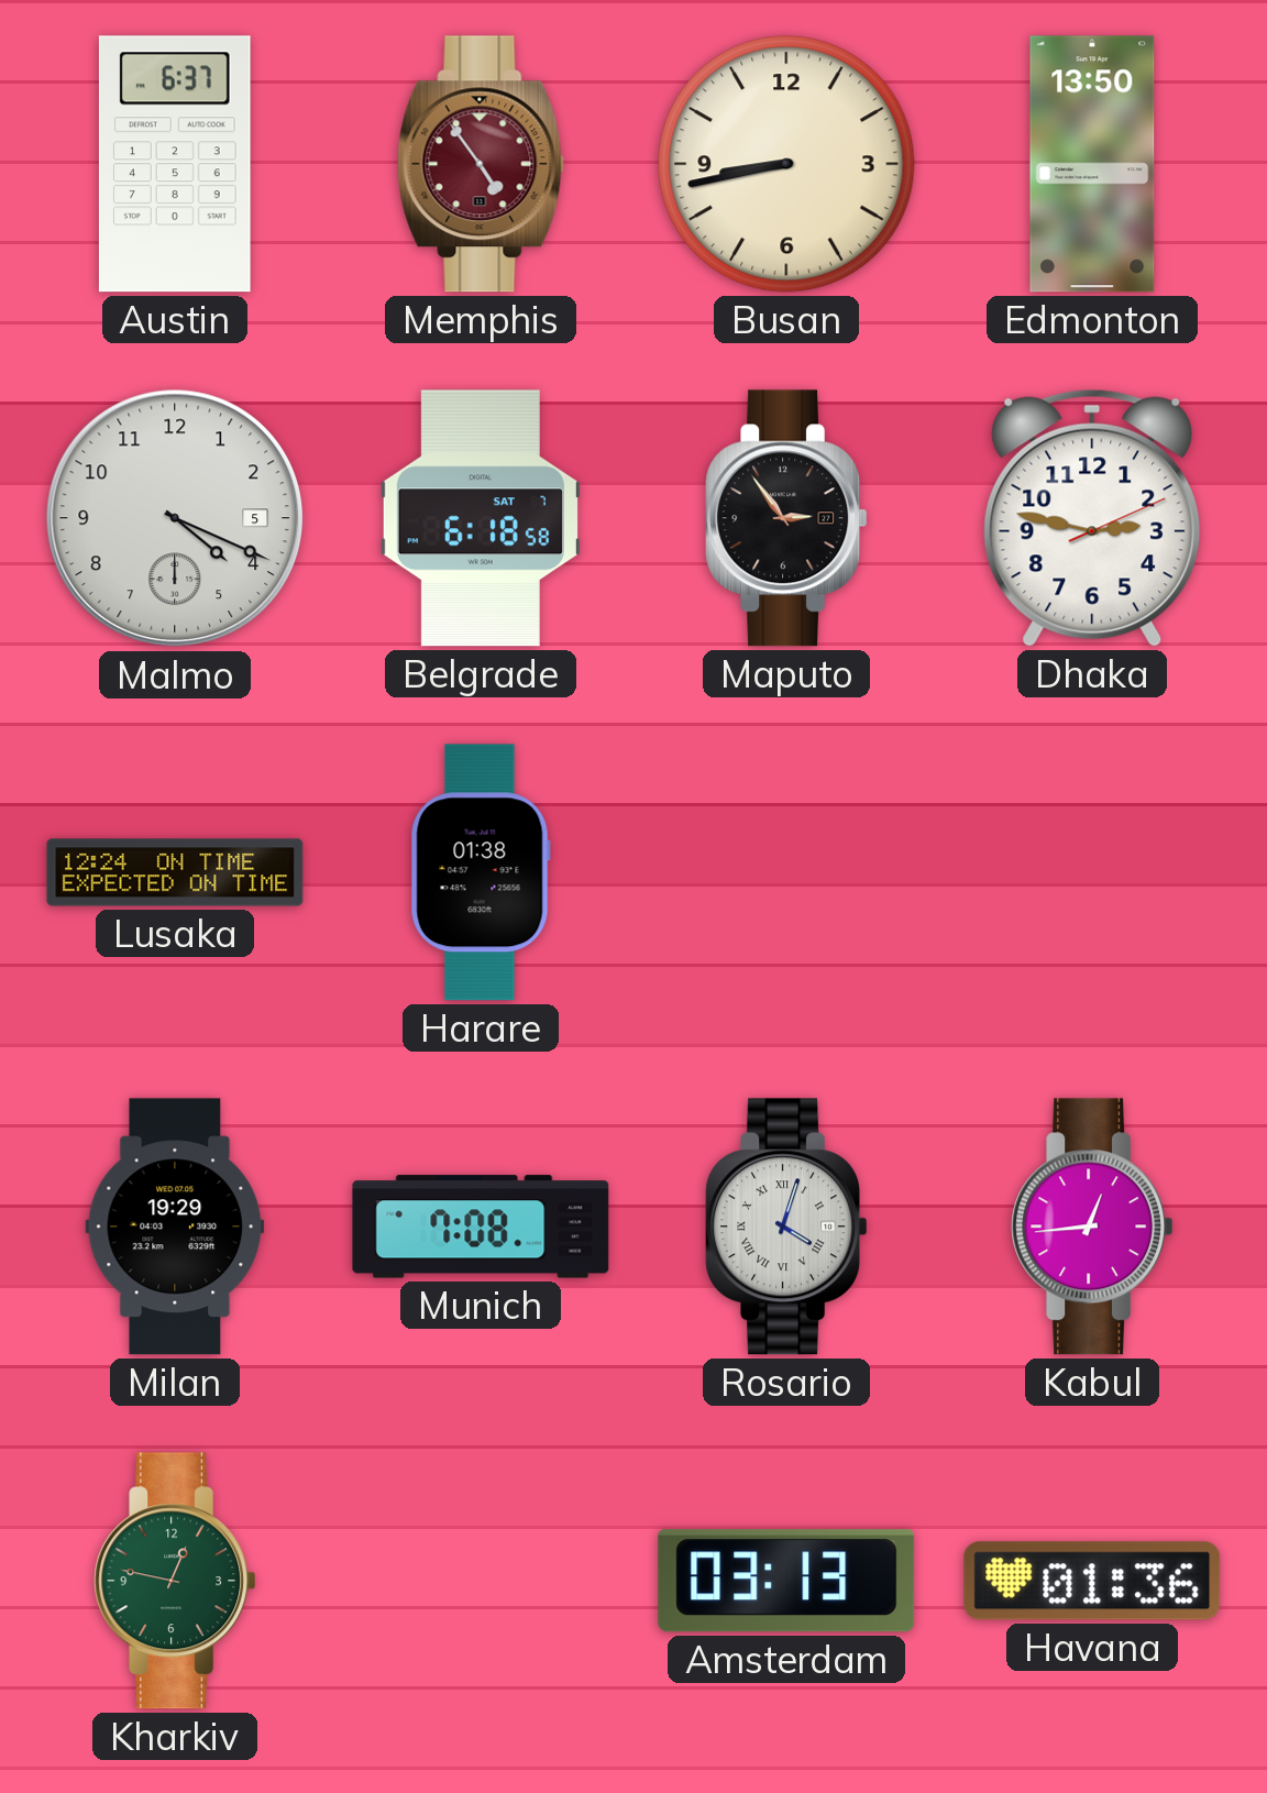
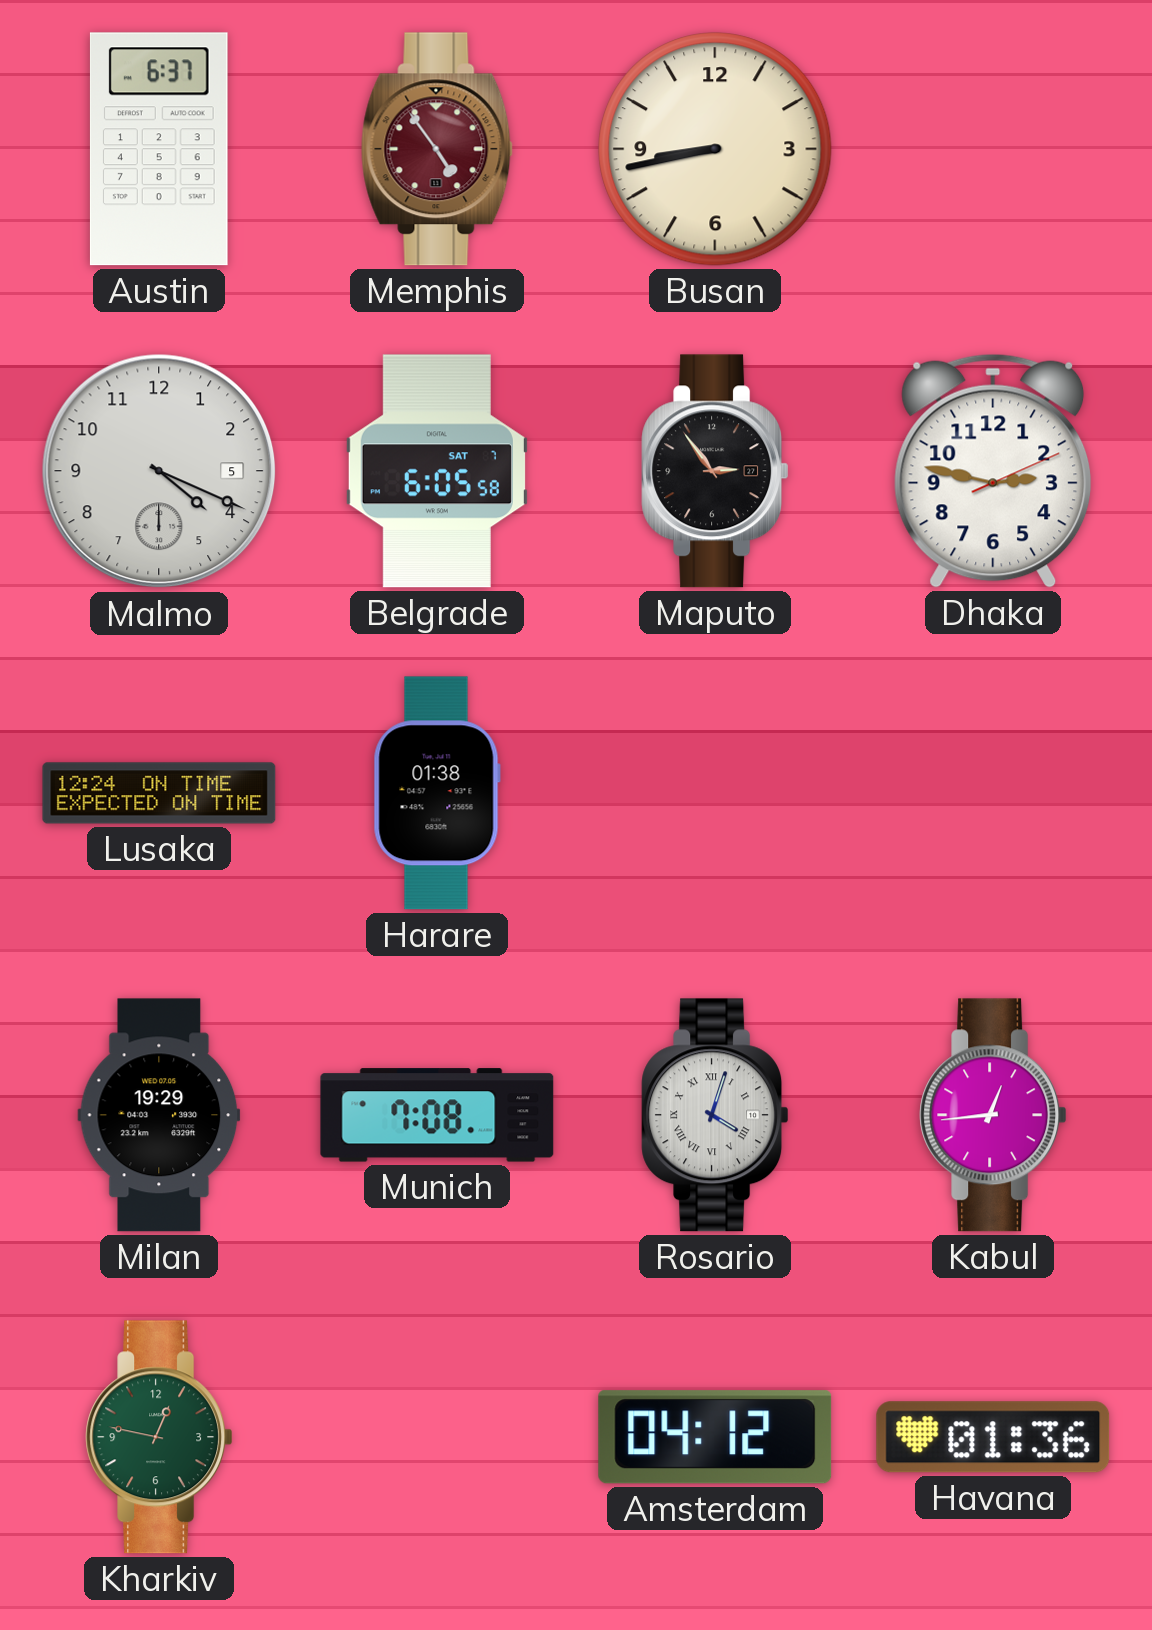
Edmonton: 13:50 -> none (1092, 164)
Belgrade: 6:18 -> 6:05 (437, 471)
Amsterdam: 03:13 -> 04:12 (715, 1437)
